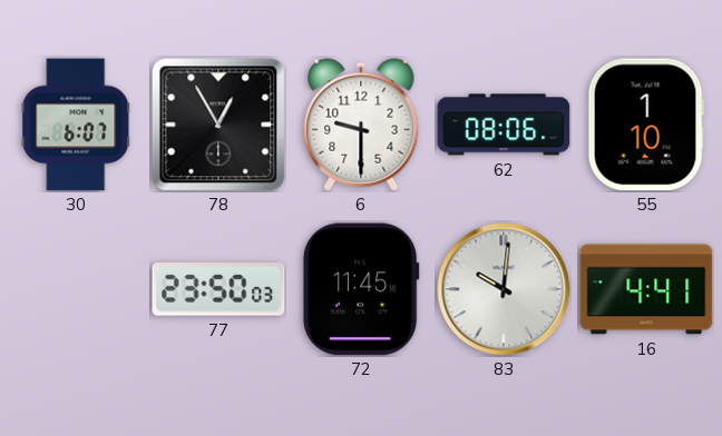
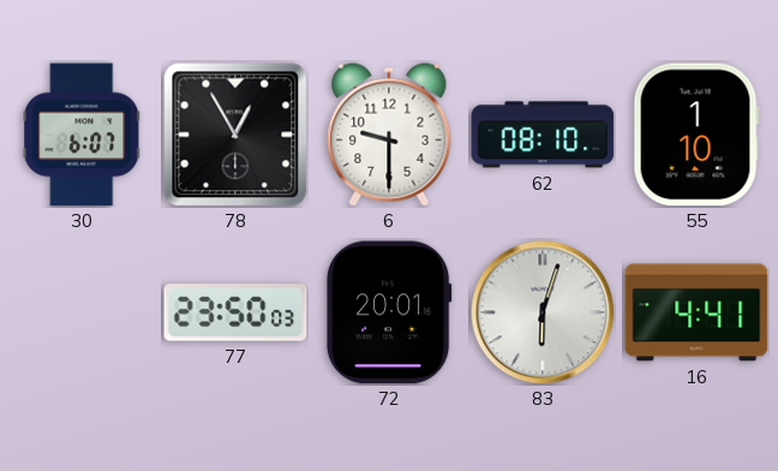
62: 08:06 -> 08:10 (543, 135)
72: 11:45 -> 20:01 (389, 312)
83: 10:01 -> 6:03 (543, 312)
